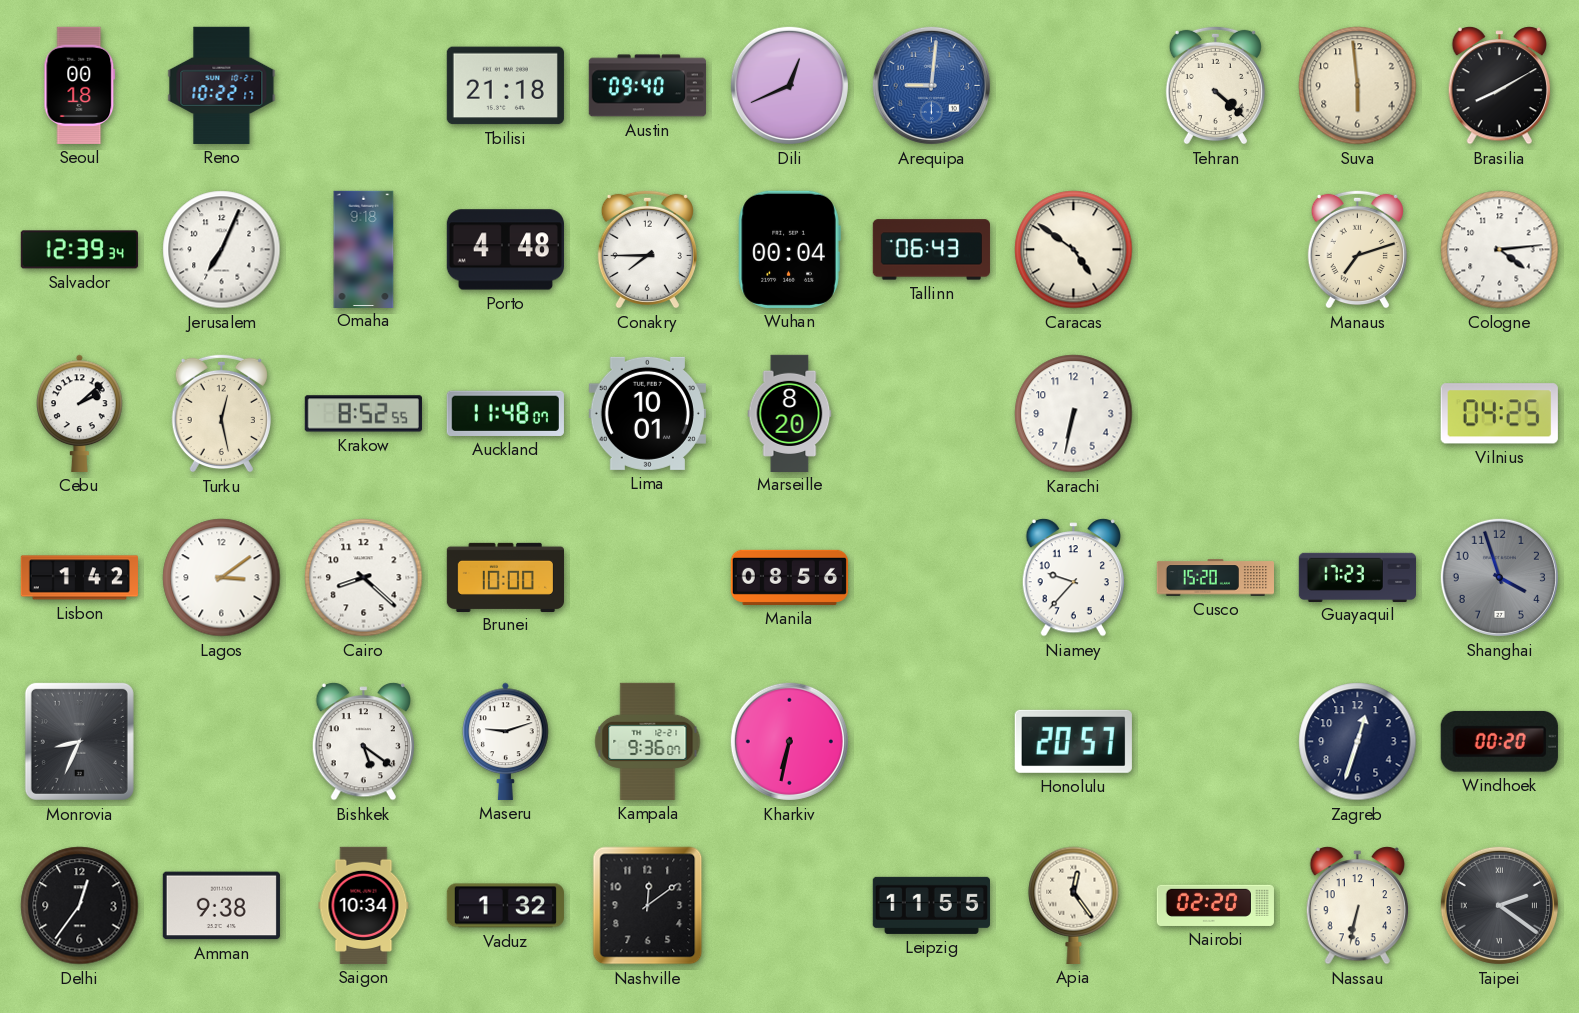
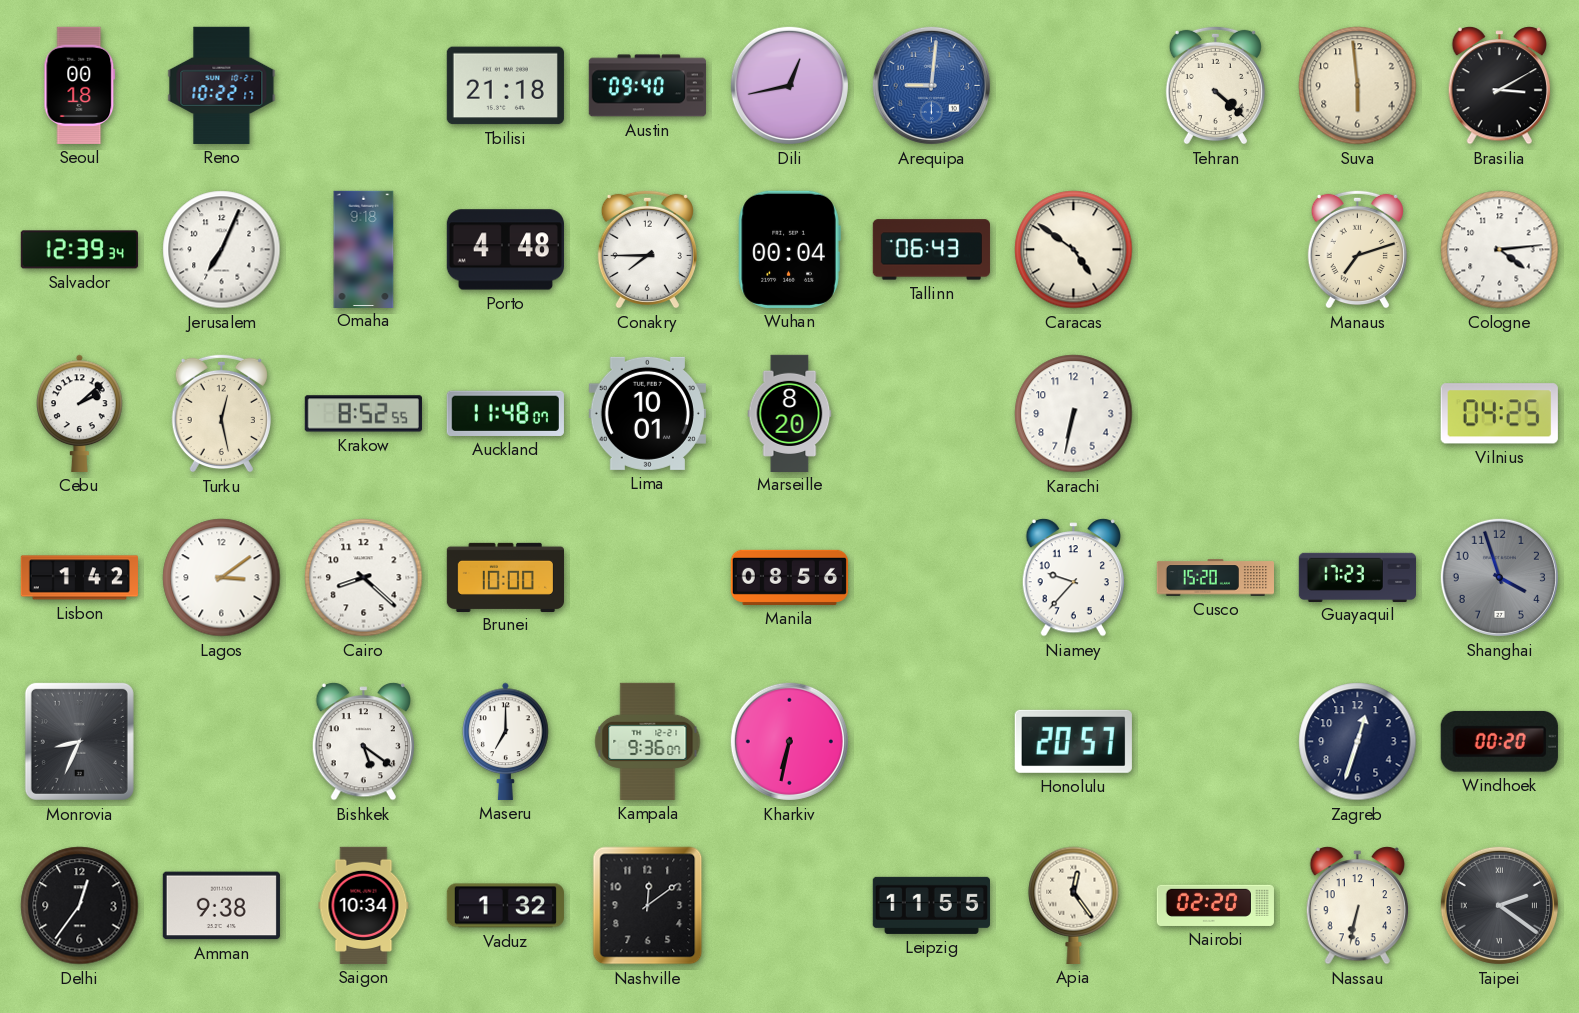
Dili: 12:41 -> 12:43 (789, 85)
Brasilia: 8:10 -> 3:10 (1499, 86)
Maseru: 9:12 -> 7:00 (506, 741)
